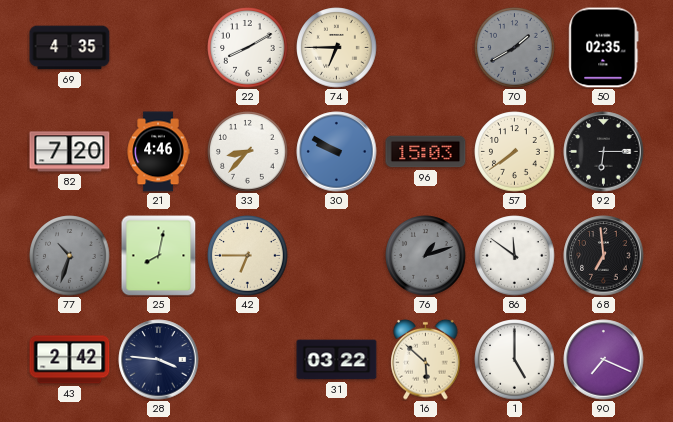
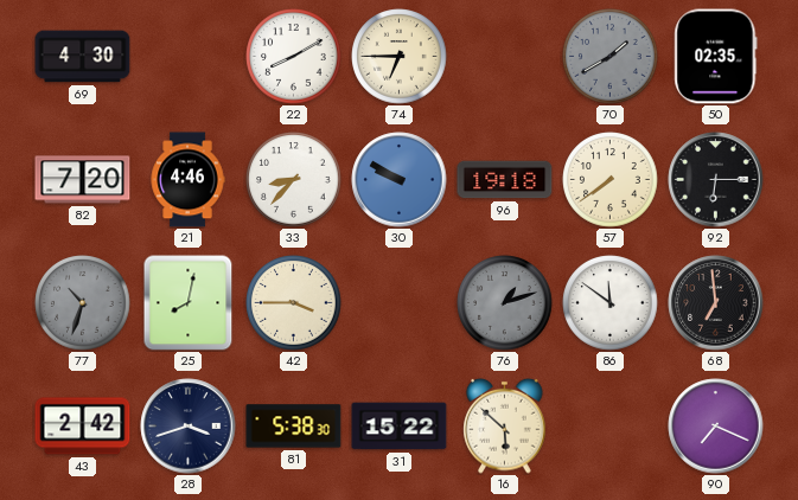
69: 4:35 -> 4:30 (83, 57)
96: 15:03 -> 19:18 (505, 180)
42: 6:45 -> 3:45 (294, 303)
28: 3:46 -> 3:42 (189, 427)
81: none -> 5:38 (294, 427)
31: 03:22 -> 15:22 (400, 427)
1: 5:00 -> none (515, 360)
